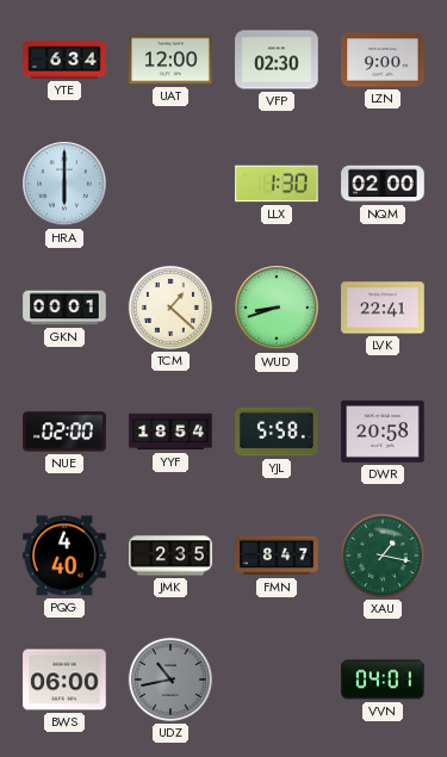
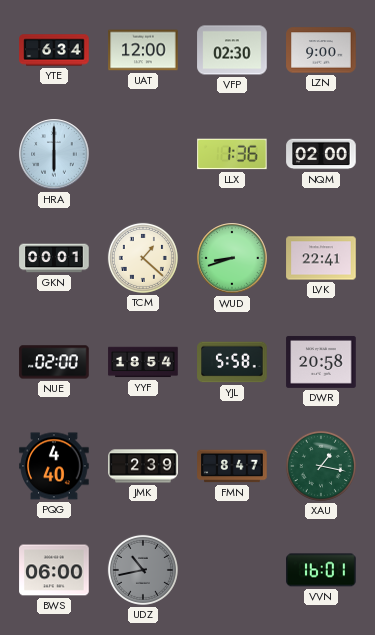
LLX: 1:30 -> 1:36 (232, 154)
JMK: 2:35 -> 2:39 (143, 466)
VVN: 04:01 -> 16:01 (321, 570)
